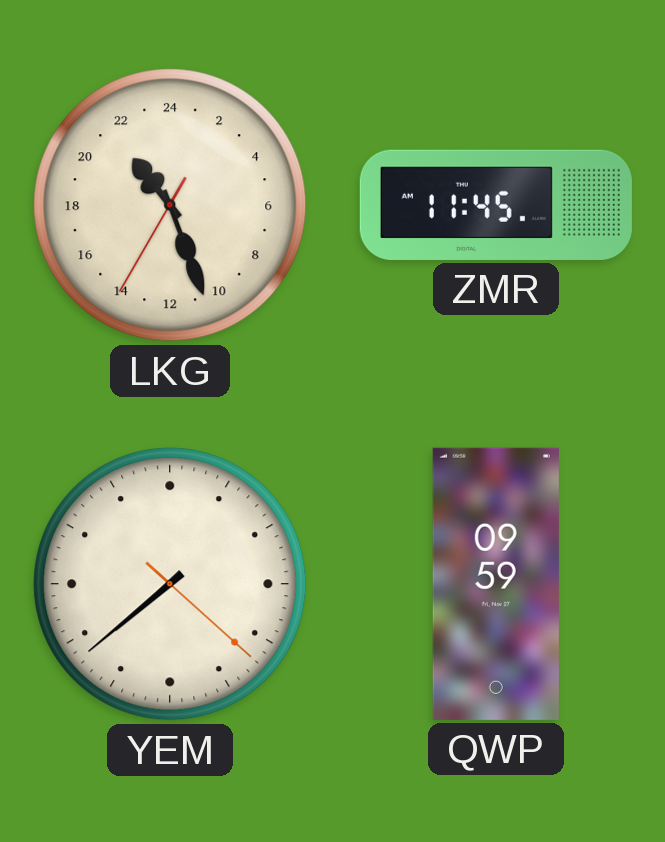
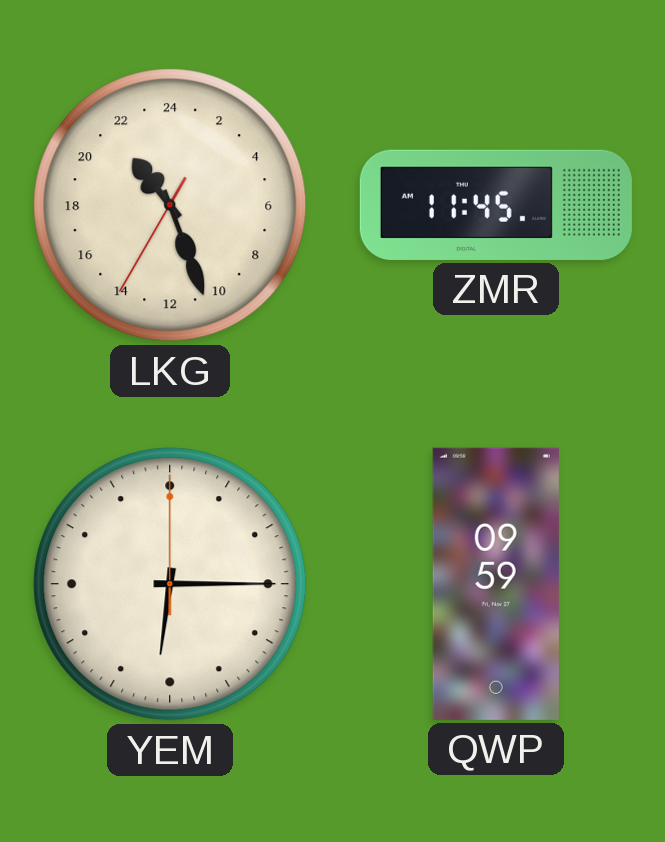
YEM: 7:38 -> 6:15 (170, 584)
